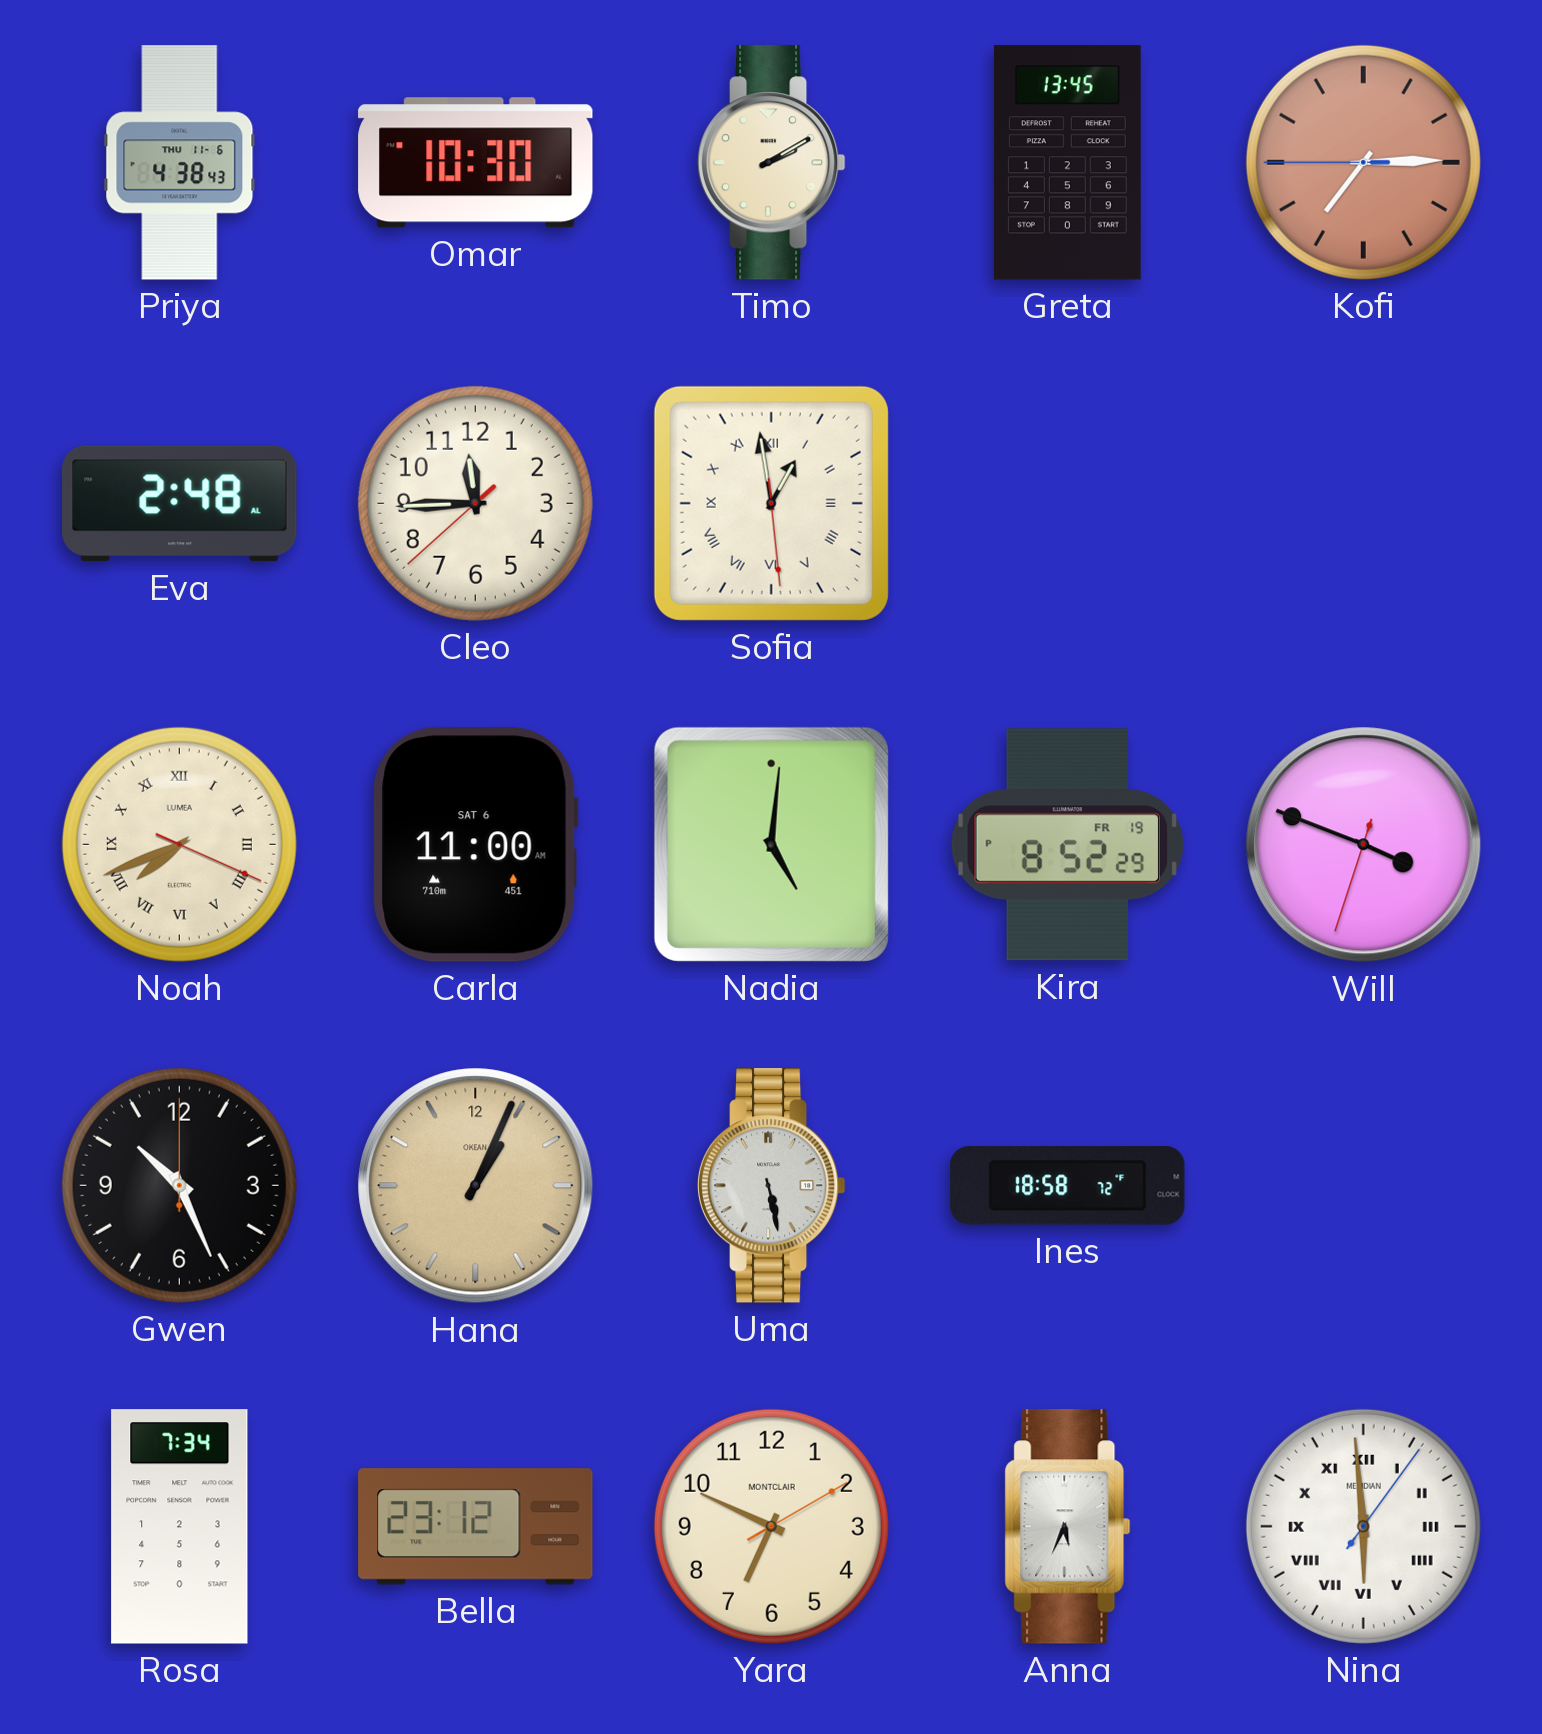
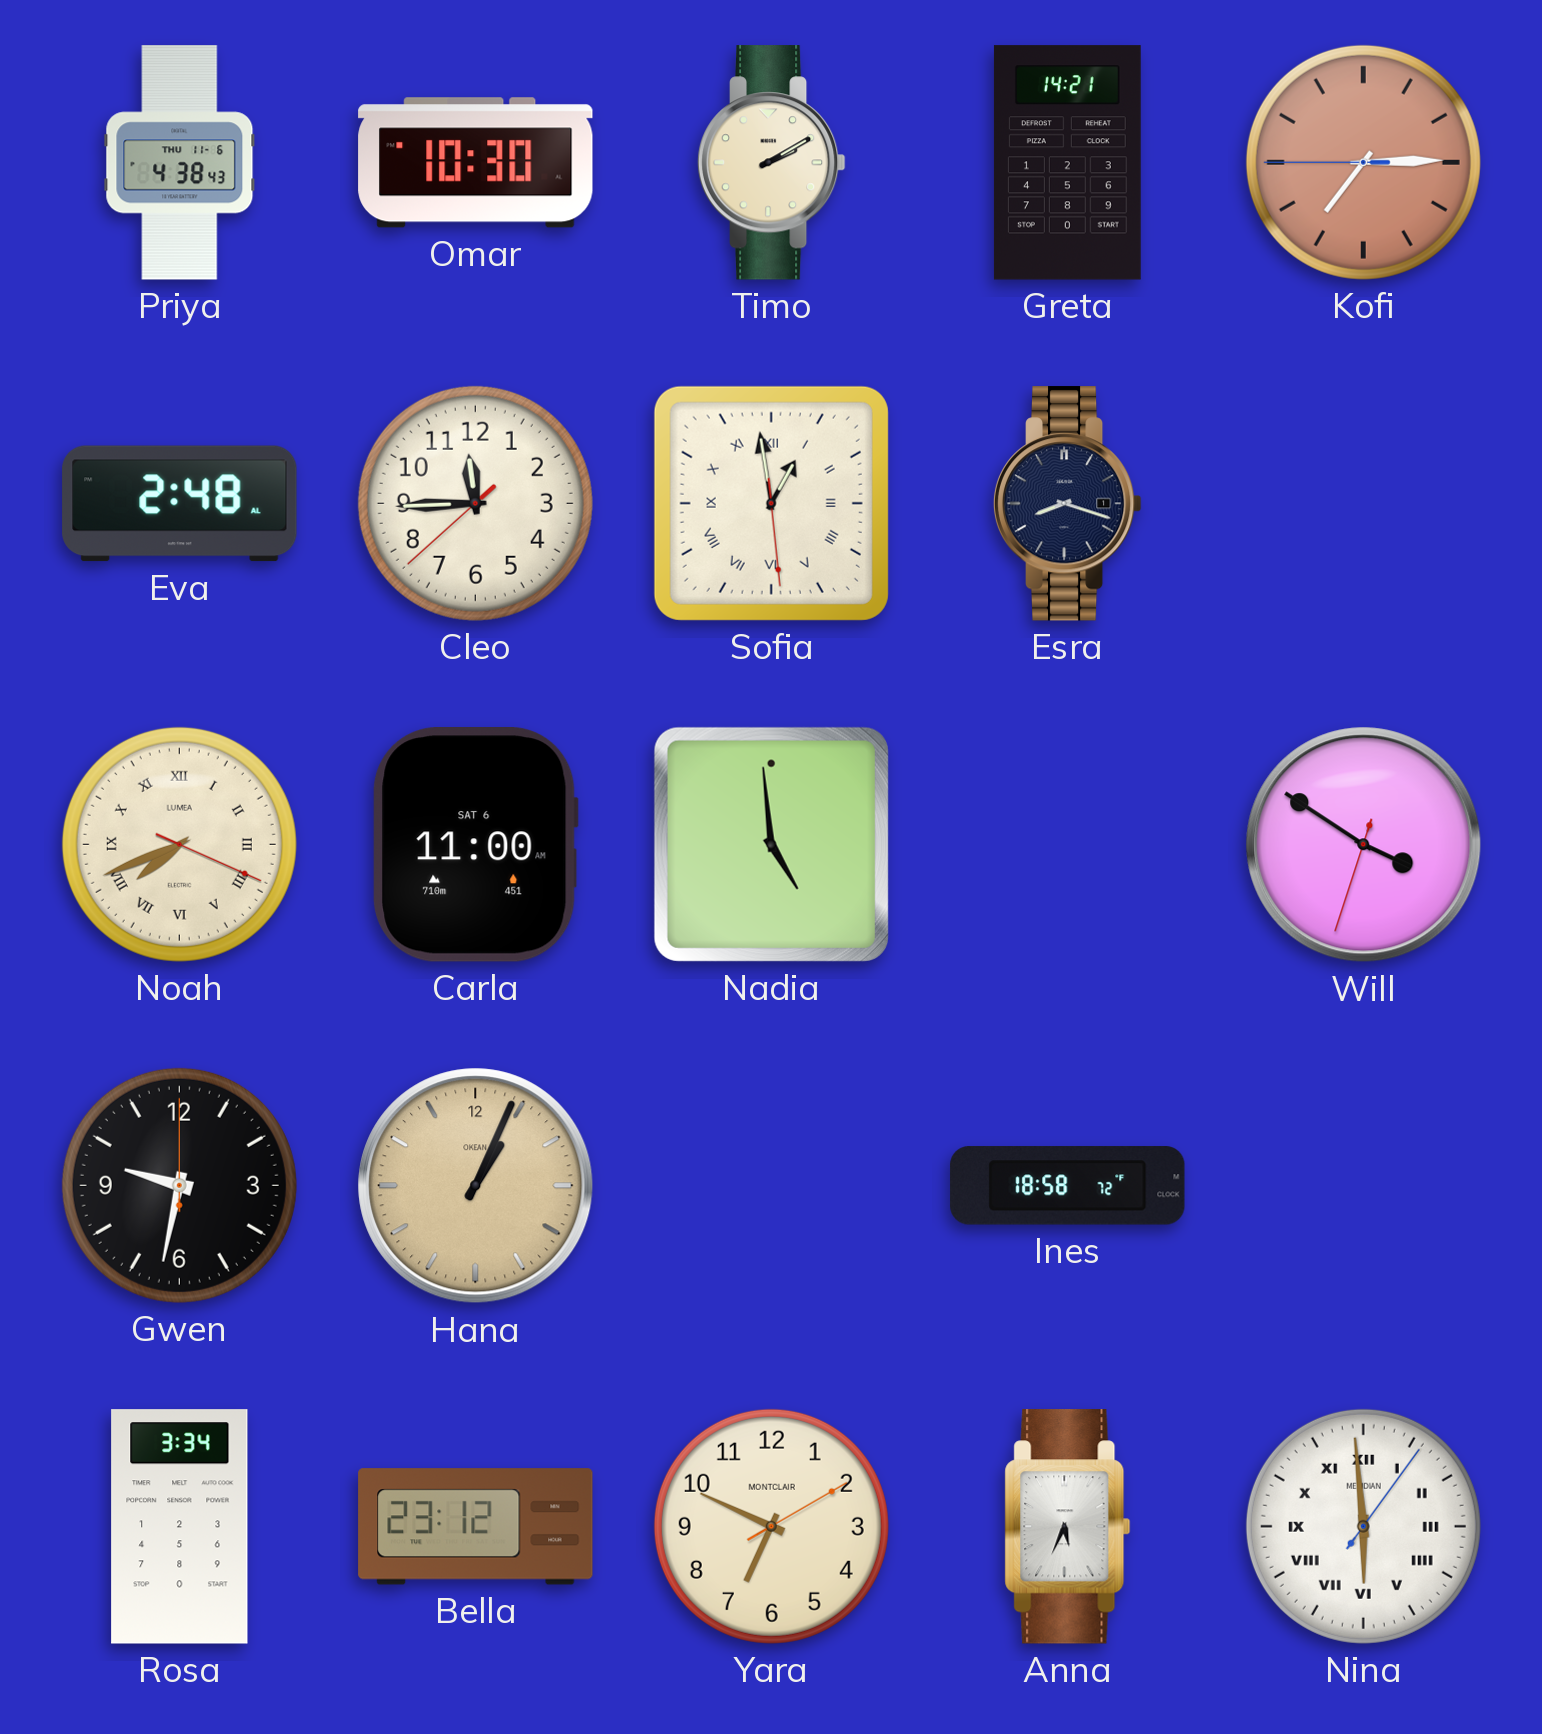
Greta: 13:45 -> 14:21 (1067, 163)
Esra: none -> 8:18 (1067, 504)
Nadia: 5:01 -> 4:59 (771, 844)
Kira: 8:52 -> none (1067, 845)
Will: 3:48 -> 3:50 (1364, 845)
Gwen: 10:26 -> 9:32 (179, 1185)
Uma: 5:28 -> none (771, 1186)
Rosa: 7:34 -> 3:34 (180, 1527)
